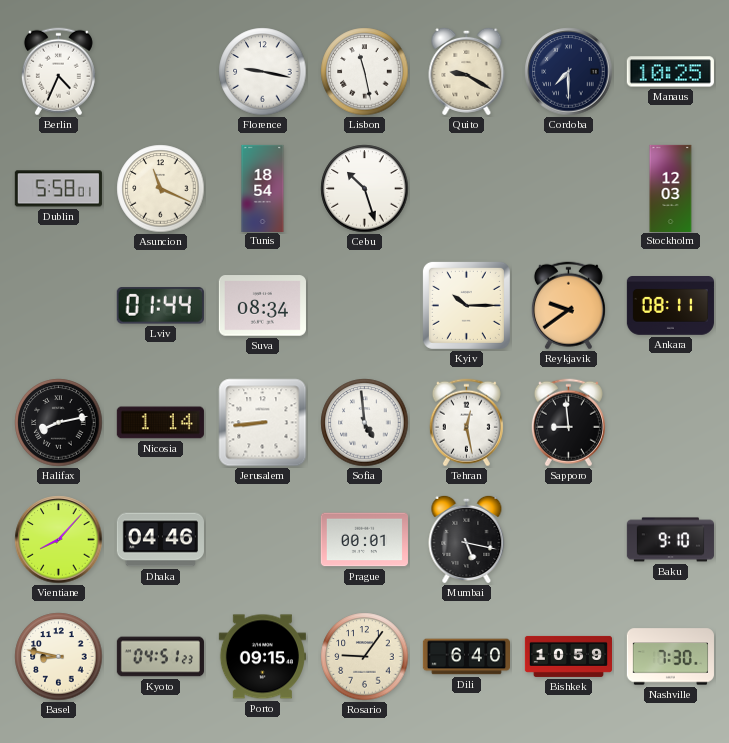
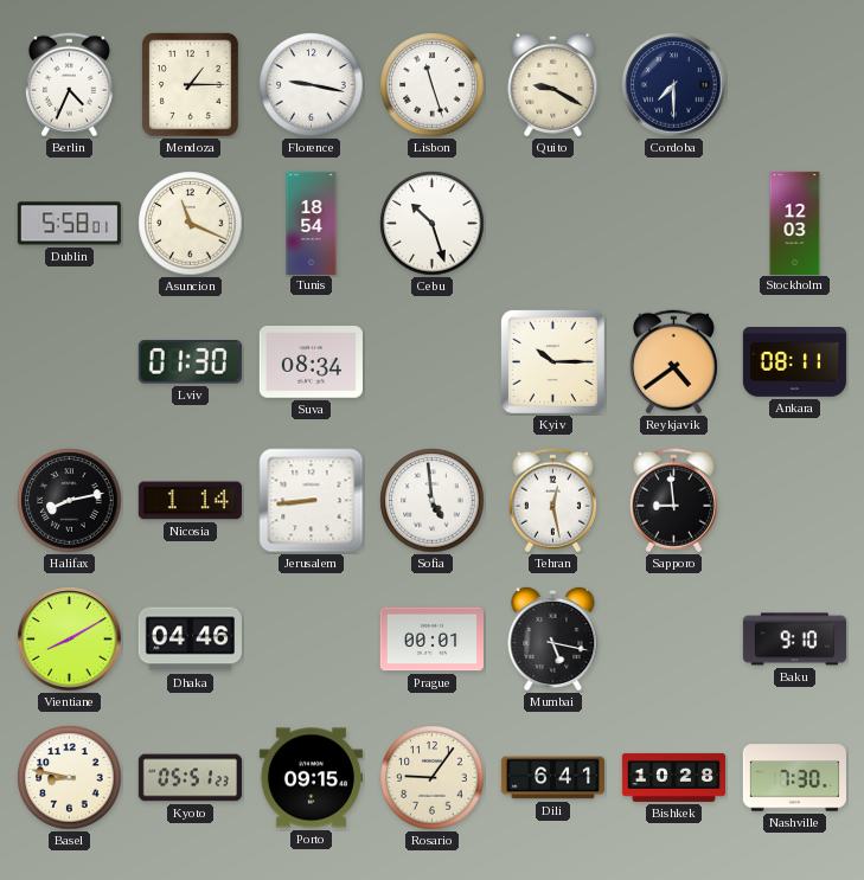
Mendoza: none -> 1:15 (191, 85)
Lisbon: 11:28 -> 11:27 (433, 85)
Manaus: 10:25 -> none (670, 72)
Lviv: 01:44 -> 01:30 (190, 362)
Reykjavik: 9:39 -> 4:39 (673, 362)
Vientiane: 8:07 -> 8:10 (70, 640)
Kyoto: 04:51 -> 05:51 (190, 778)
Dili: 6:40 -> 6:41 (552, 778)
Bishkek: 10:59 -> 10:28 (673, 777)
